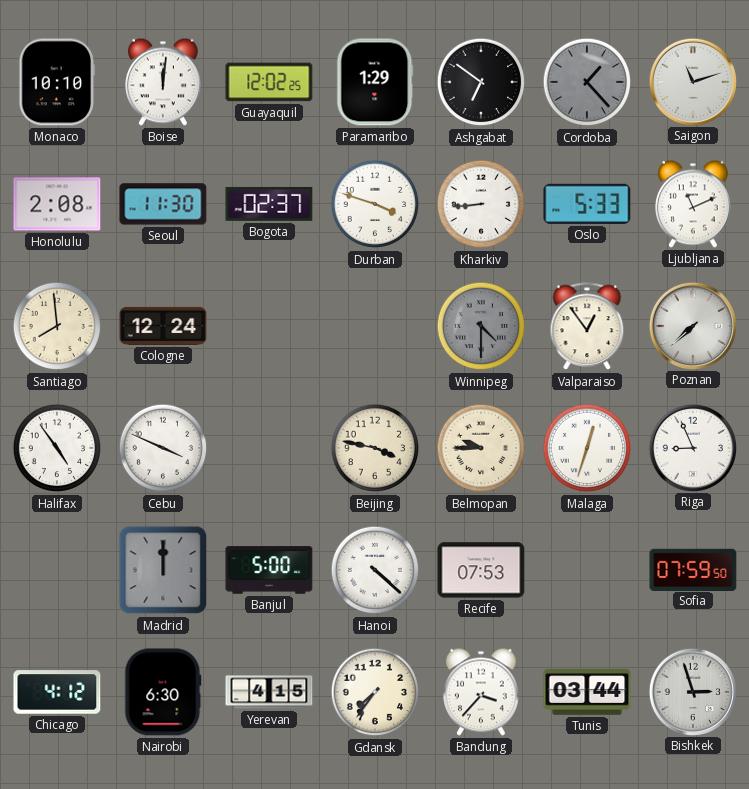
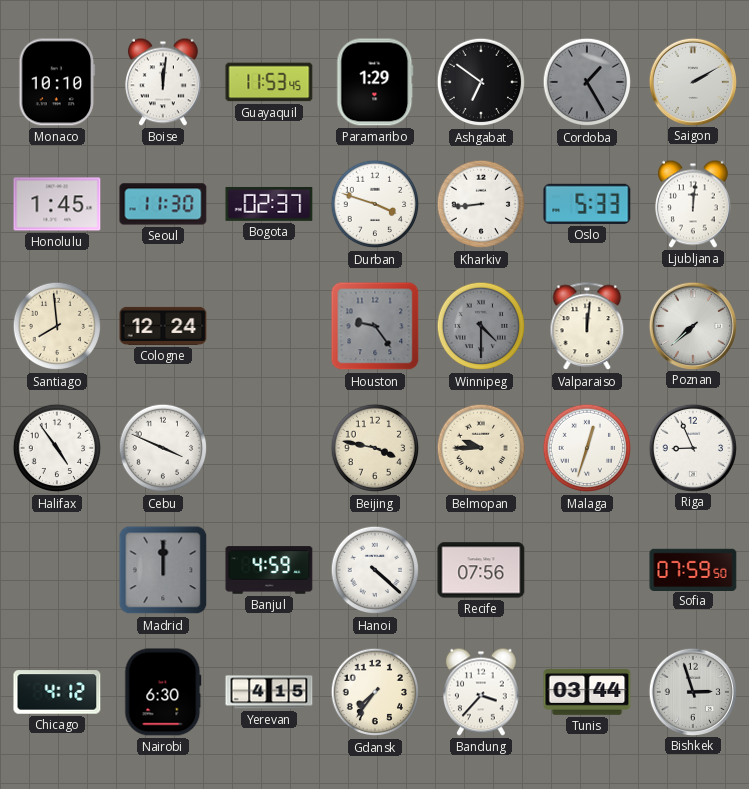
Guayaquil: 12:02 -> 11:53 (269, 82)
Cordoba: 1:23 -> 1:25 (587, 82)
Saigon: 11:12 -> 2:10 (692, 81)
Honolulu: 2:08 -> 1:45 (57, 204)
Ljubljana: 11:11 -> 12:01 (694, 204)
Houston: none -> 9:24 (375, 326)
Valparaiso: 12:54 -> 12:01 (587, 327)
Banjul: 5:00 -> 4:59 (269, 570)
Recife: 07:53 -> 07:56 (481, 570)
